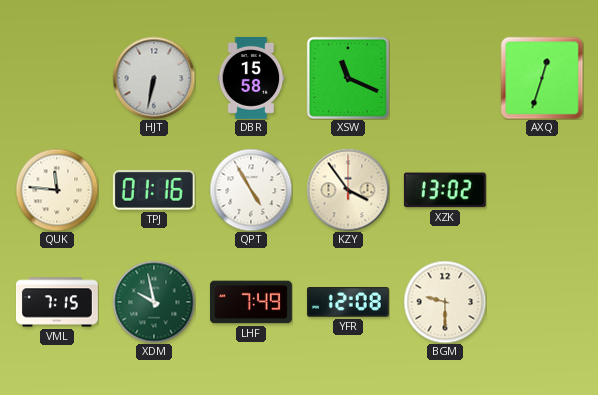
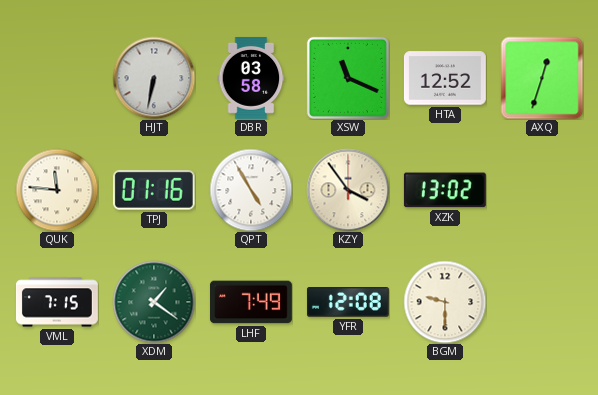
DBR: 15:58 -> 03:58 (251, 78)
HTA: none -> 12:52 (445, 78)
XDM: 9:58 -> 1:21 (154, 302)
